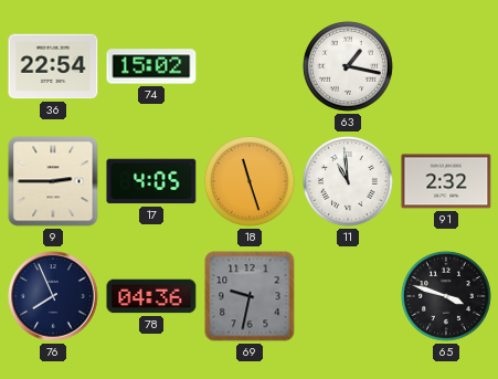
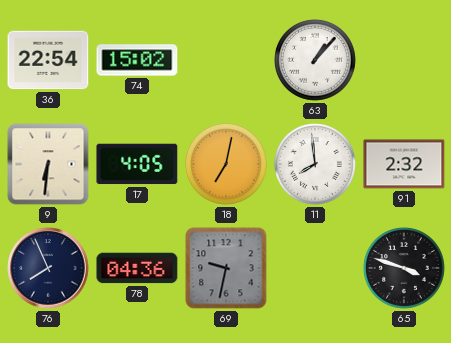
63: 1:17 -> 1:07 (316, 61)
9: 2:45 -> 6:31 (48, 164)
18: 11:27 -> 7:02 (227, 165)
11: 10:59 -> 7:59 (316, 165)
